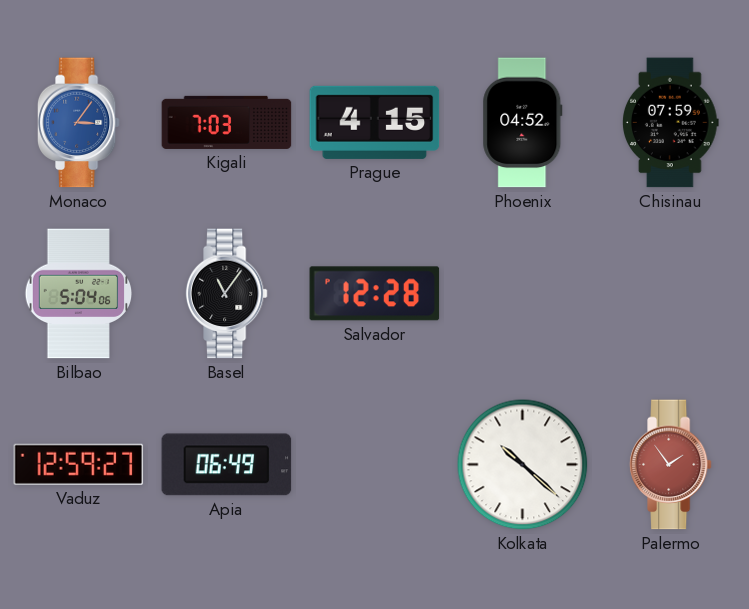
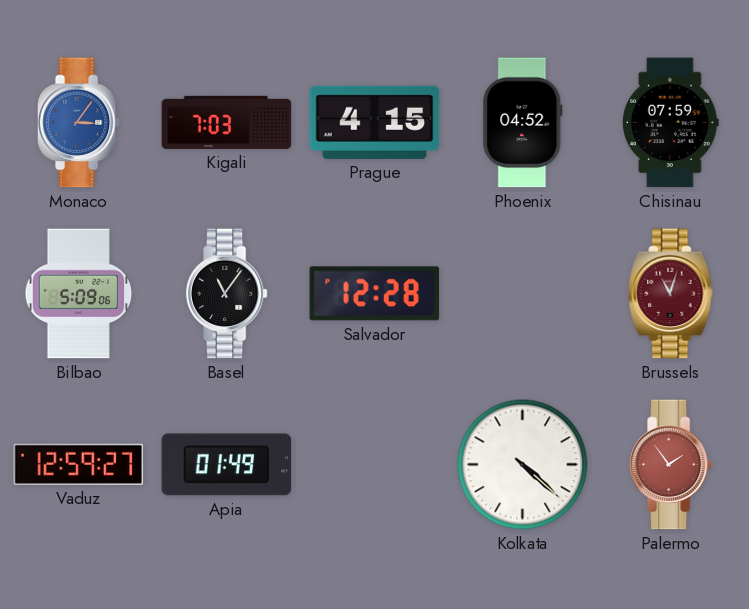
Bilbao: 5:04 -> 5:09 (79, 294)
Brussels: none -> 11:03 (671, 294)
Apia: 06:49 -> 01:49 (227, 465)
Kolkata: 10:22 -> 4:22 (523, 465)
